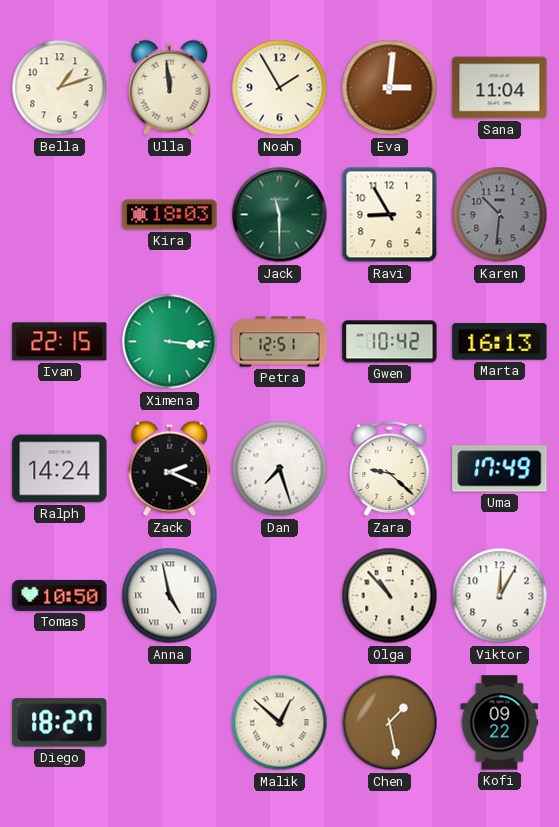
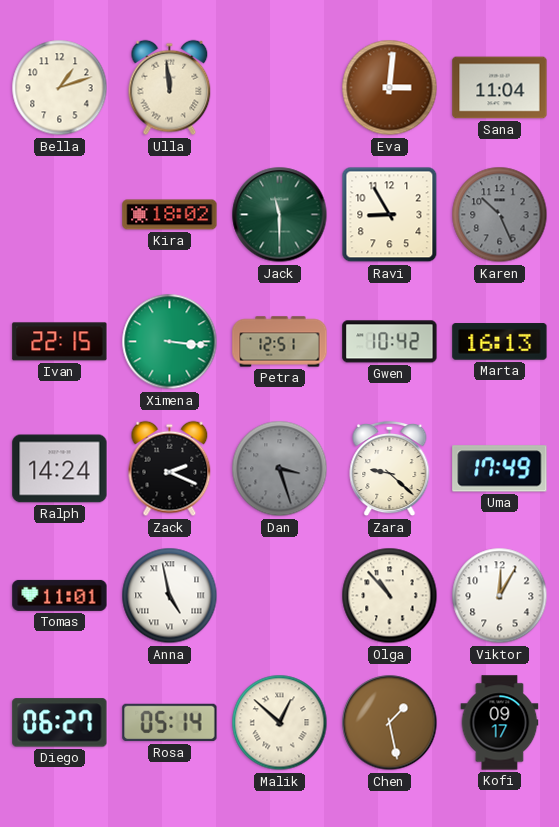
Noah: 1:55 -> none (280, 88)
Kira: 18:03 -> 18:02 (170, 215)
Karen: 10:31 -> 10:26 (500, 215)
Dan: 7:27 -> 3:27 (280, 469)
Dan dial: white -> grey (280, 469)
Tomas: 10:50 -> 11:01 (60, 595)
Diego: 18:27 -> 06:27 (60, 723)
Rosa: none -> 05:14 (170, 723)
Kofi: 09:22 -> 09:17 (500, 723)
